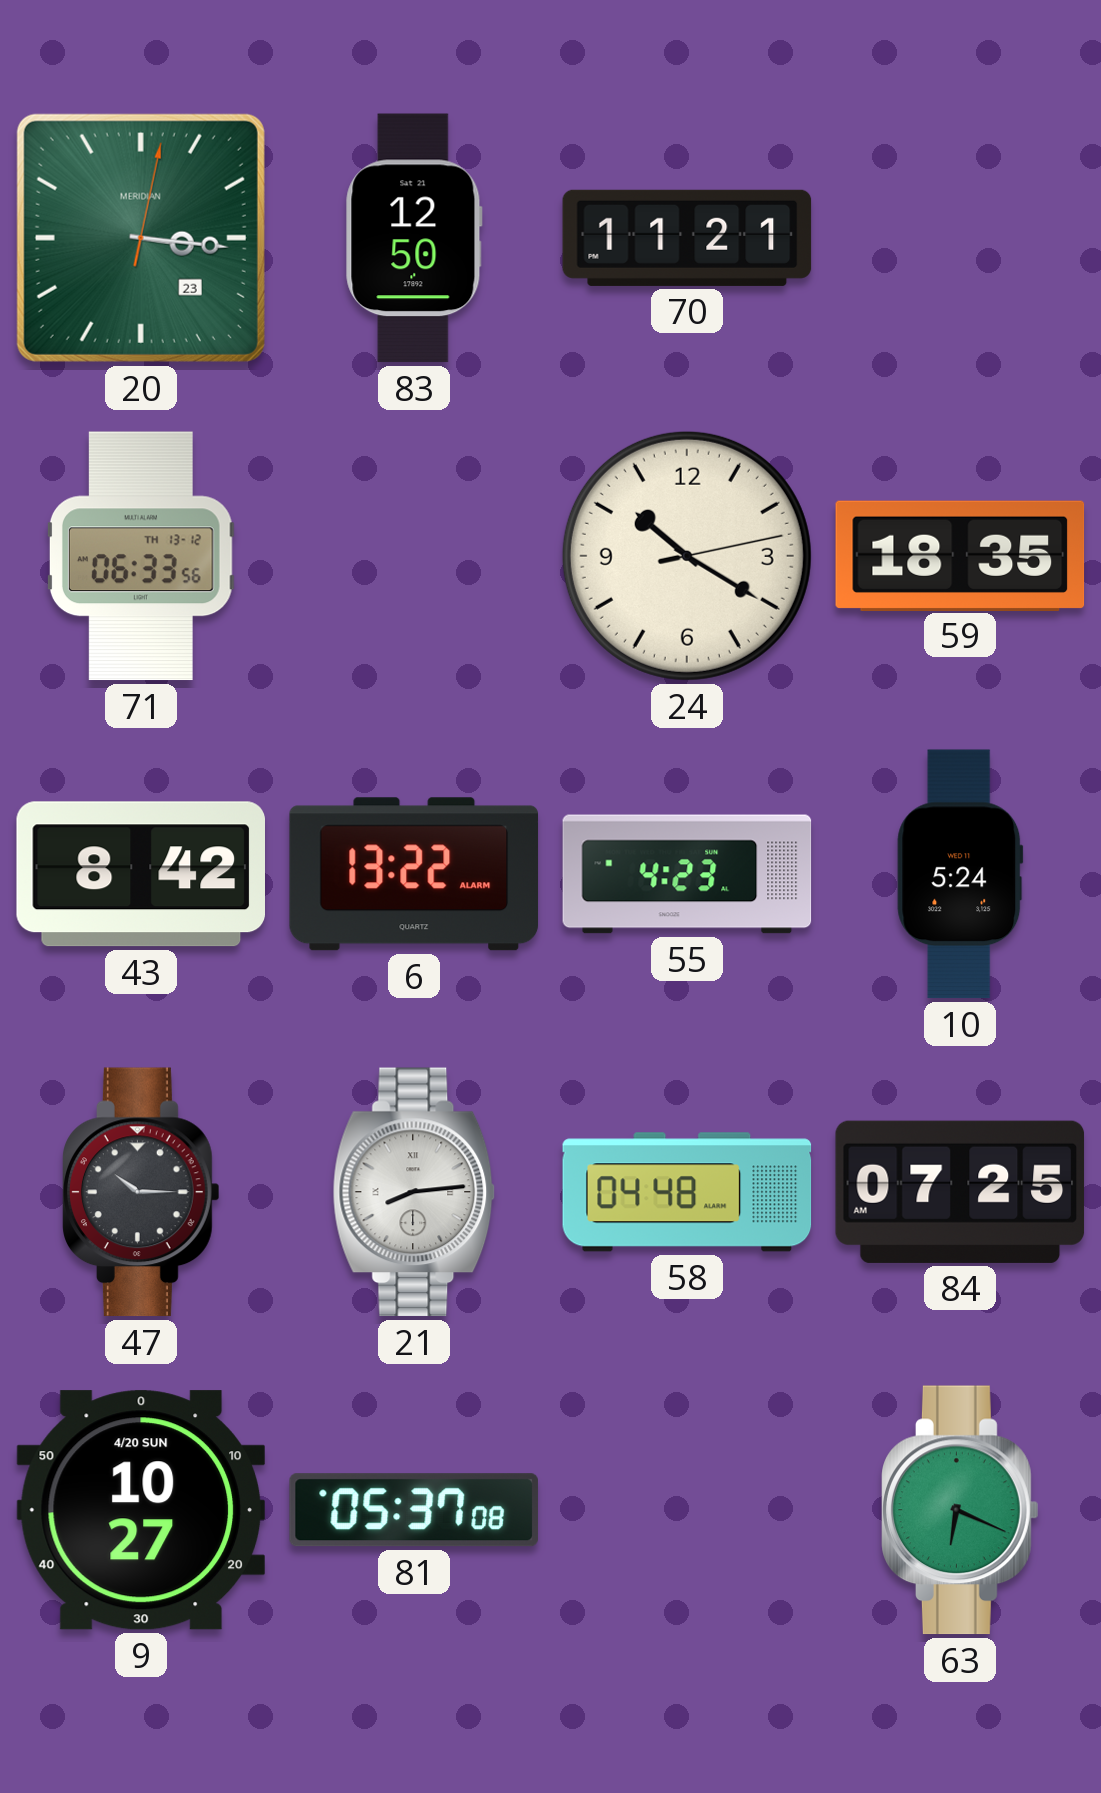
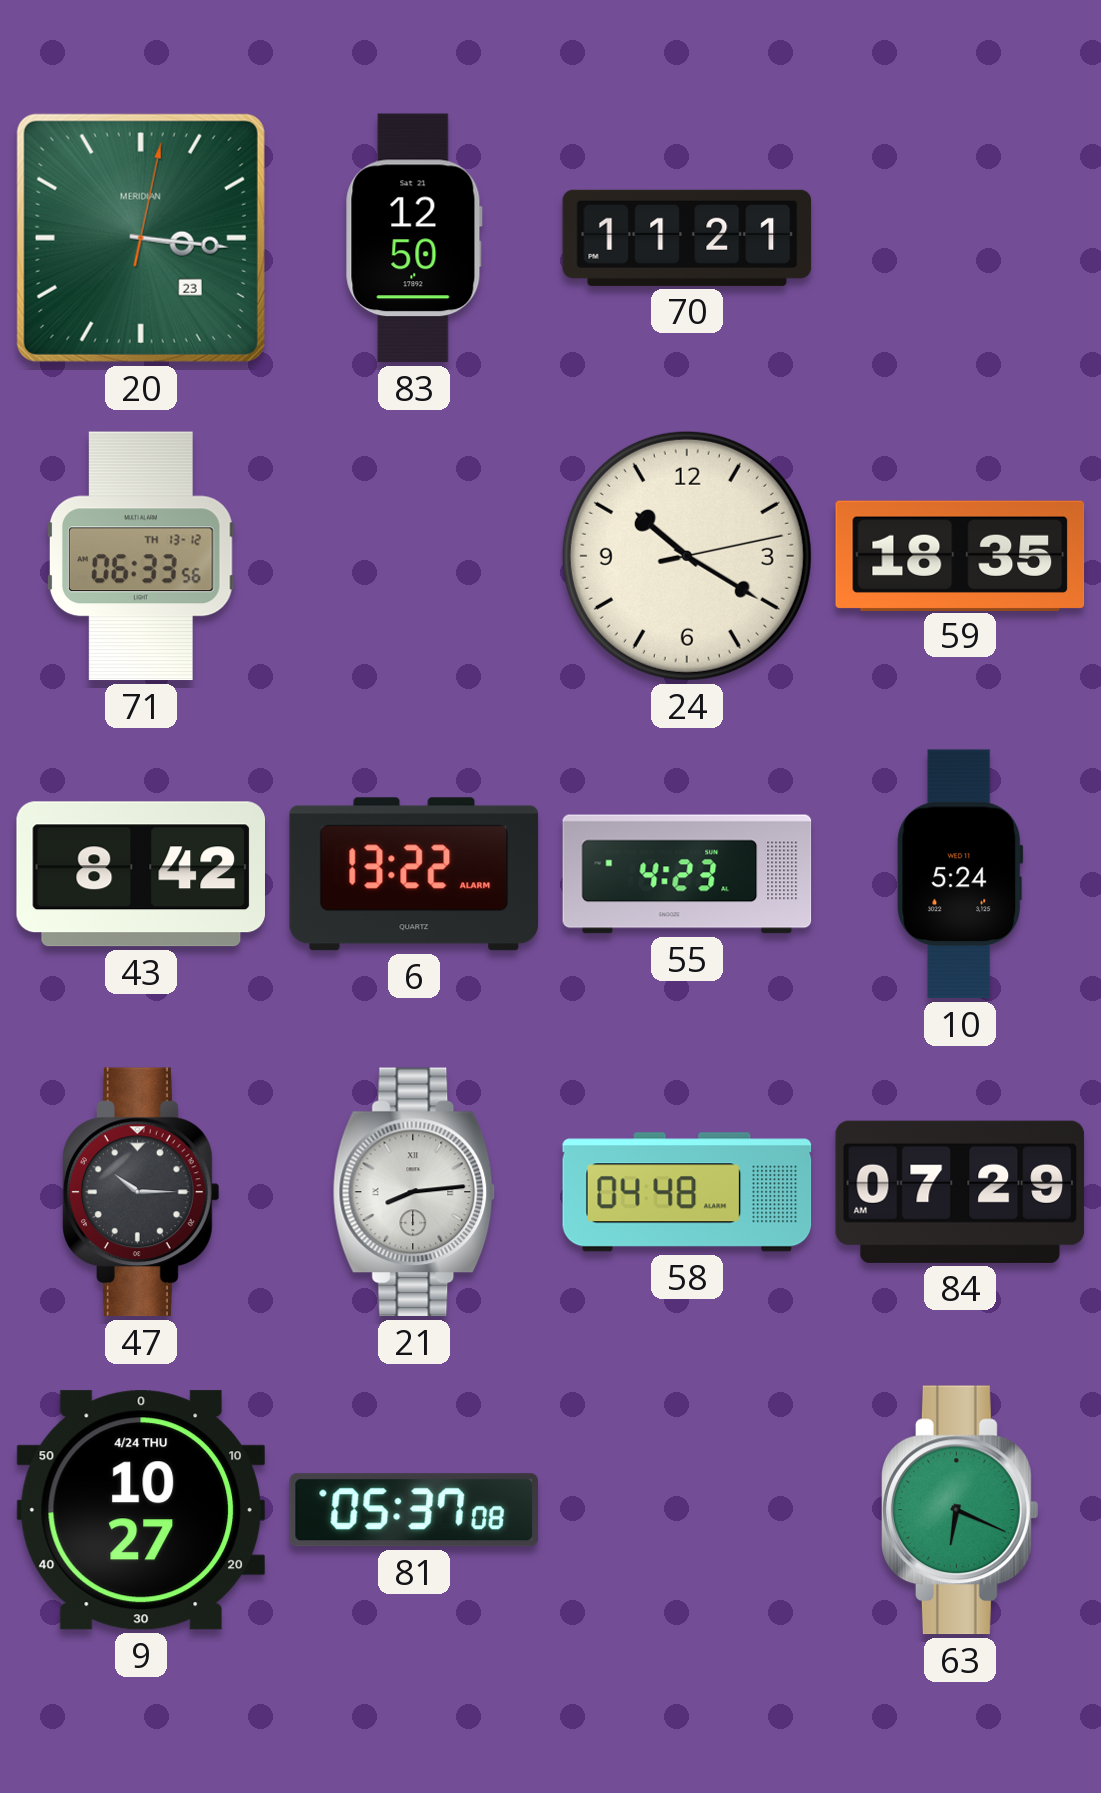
84: 07:25 -> 07:29 (960, 1192)
9 date: 4/20 SUN -> 4/24 THU (141, 1510)
